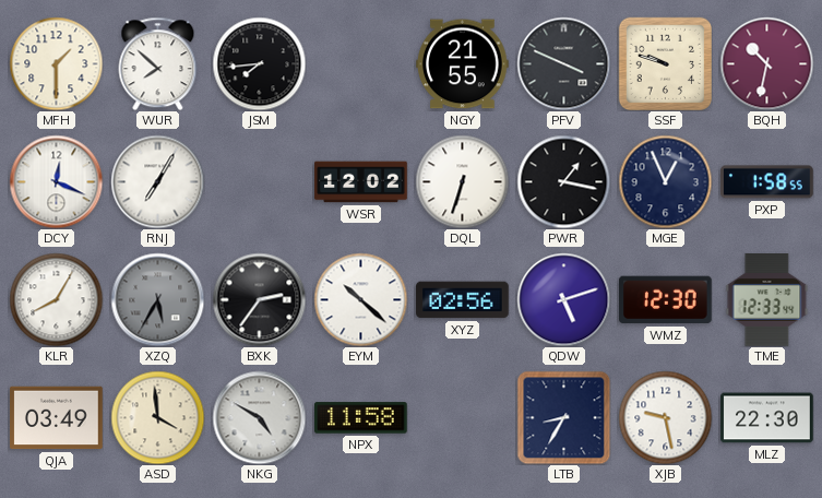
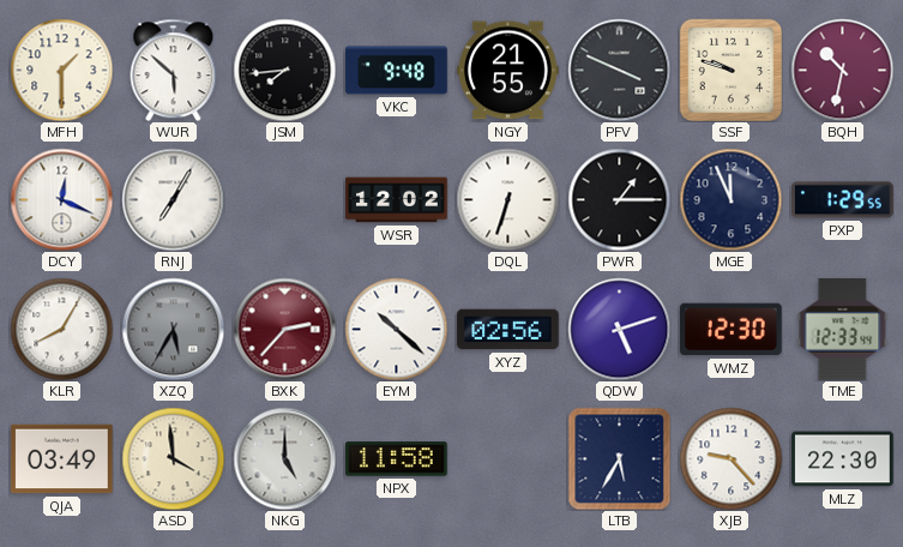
WUR: 7:52 -> 5:52 (174, 70)
VKC: none -> 9:48 (397, 71)
PWR: 1:17 -> 1:15 (619, 199)
MGE: 12:56 -> 11:56 (730, 199)
PXP: 1:58 -> 1:29 (843, 200)
BXK: 2:36 -> 2:37 (284, 329)
BXK dial: black -> burgundy (284, 329)
NKG: 4:50 -> 5:00 (284, 458)
LTB: 8:35 -> 5:35 (619, 458)
XJB: 9:28 -> 9:23 (730, 458)
